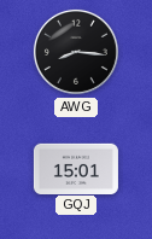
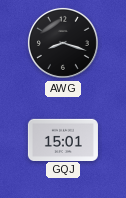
AWG: 8:16 -> 8:18 (63, 43)
